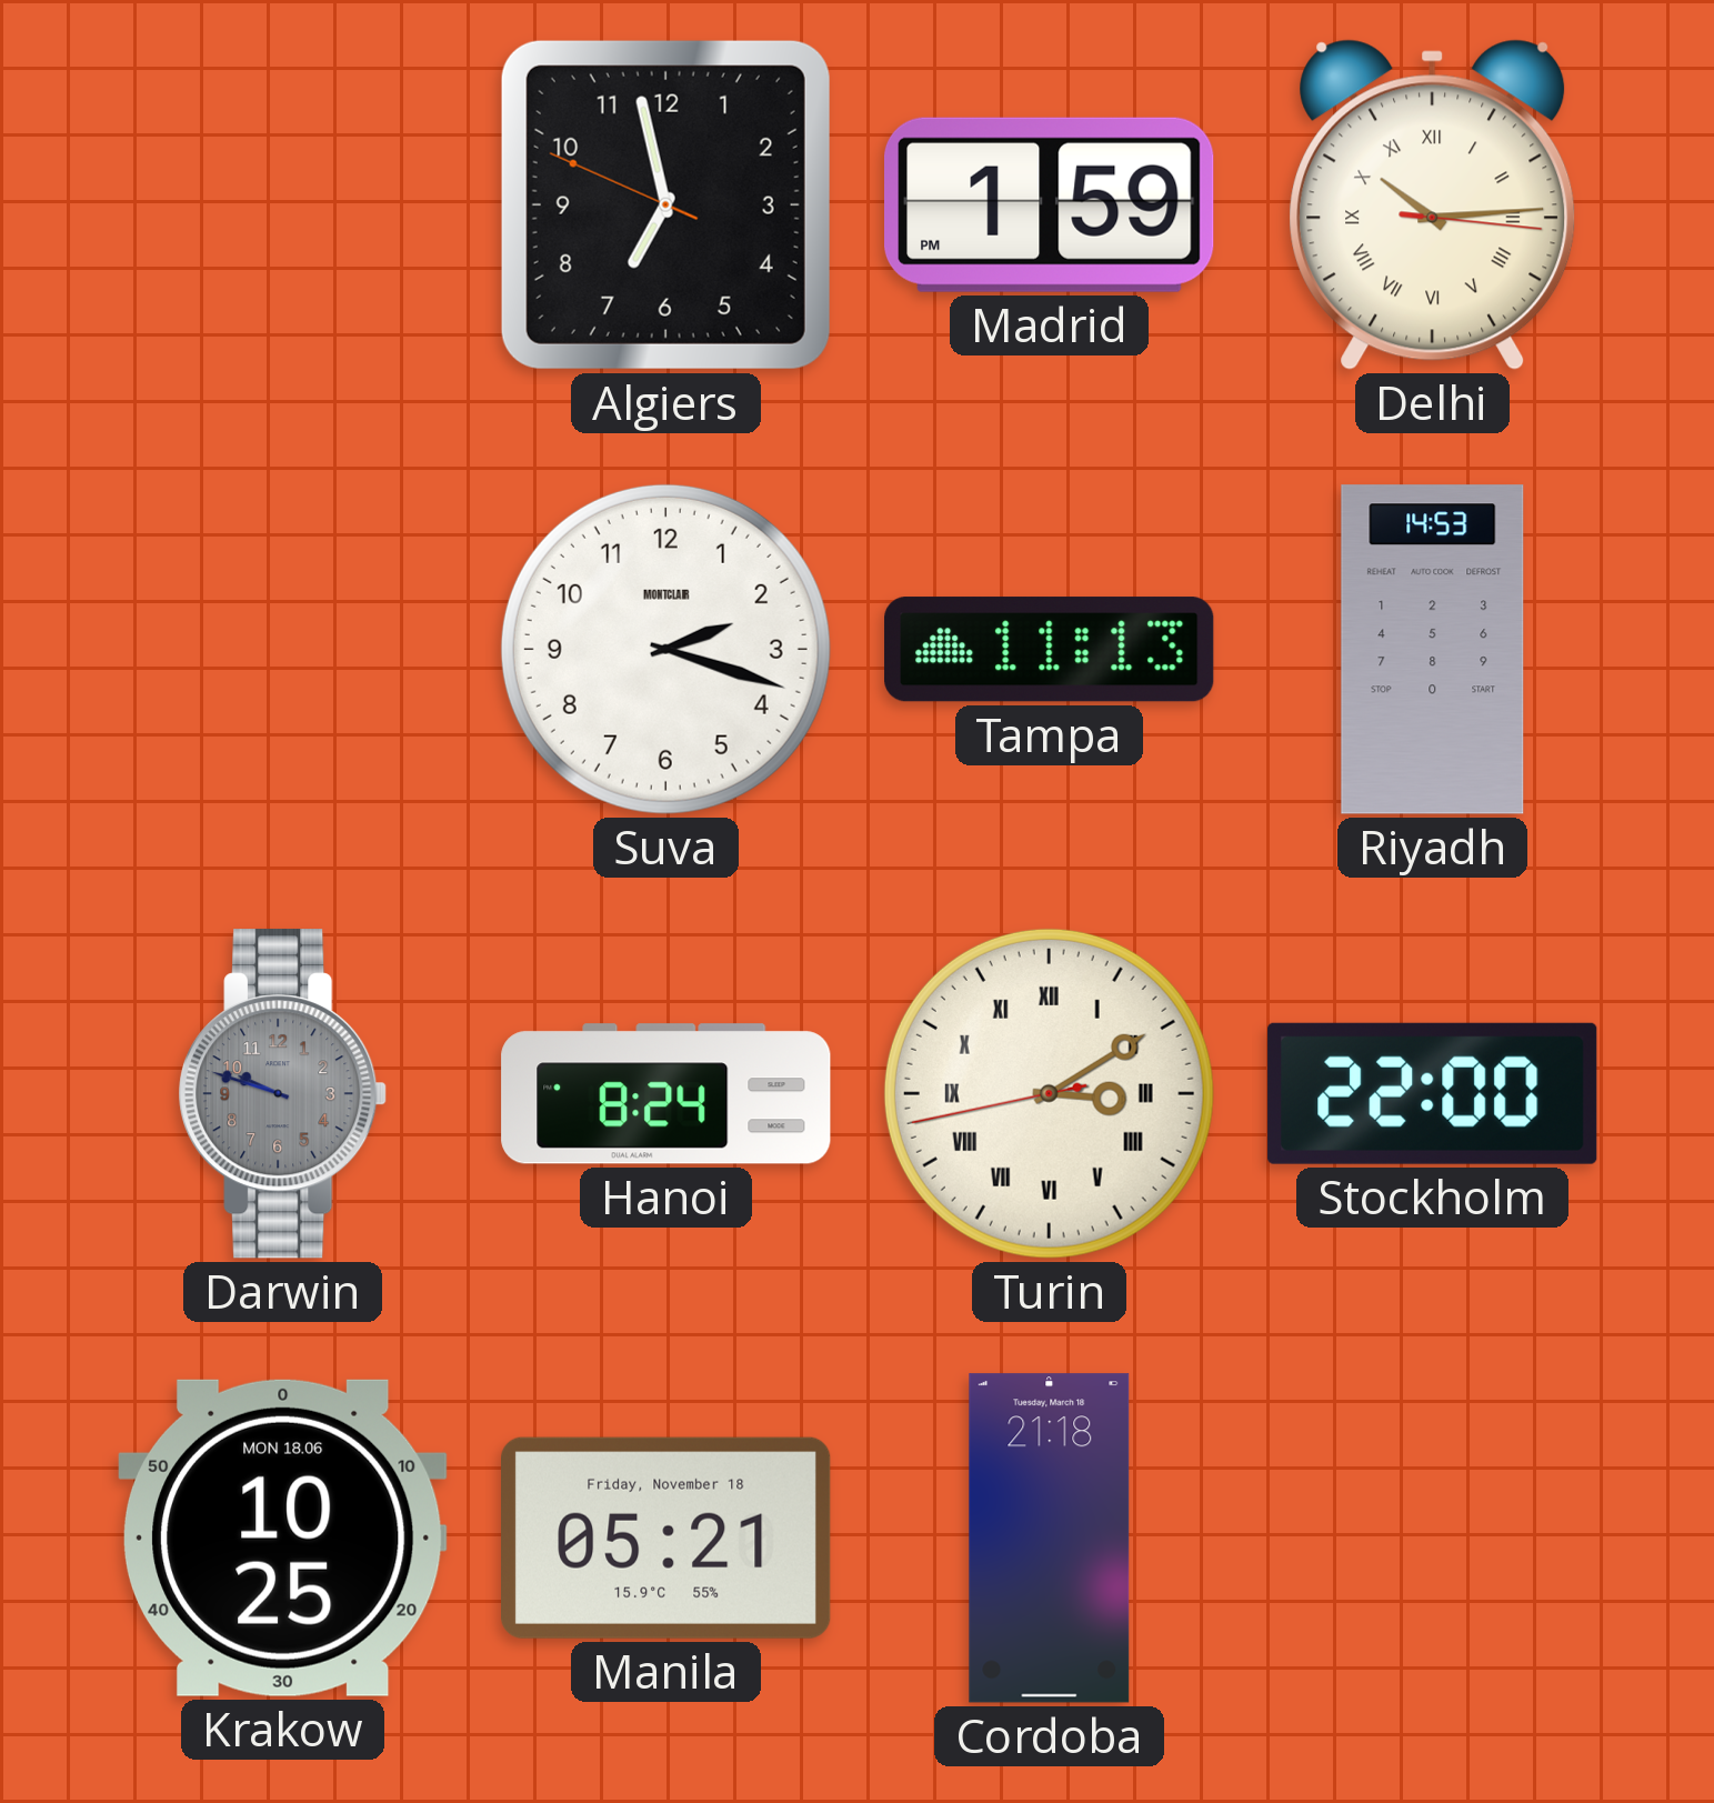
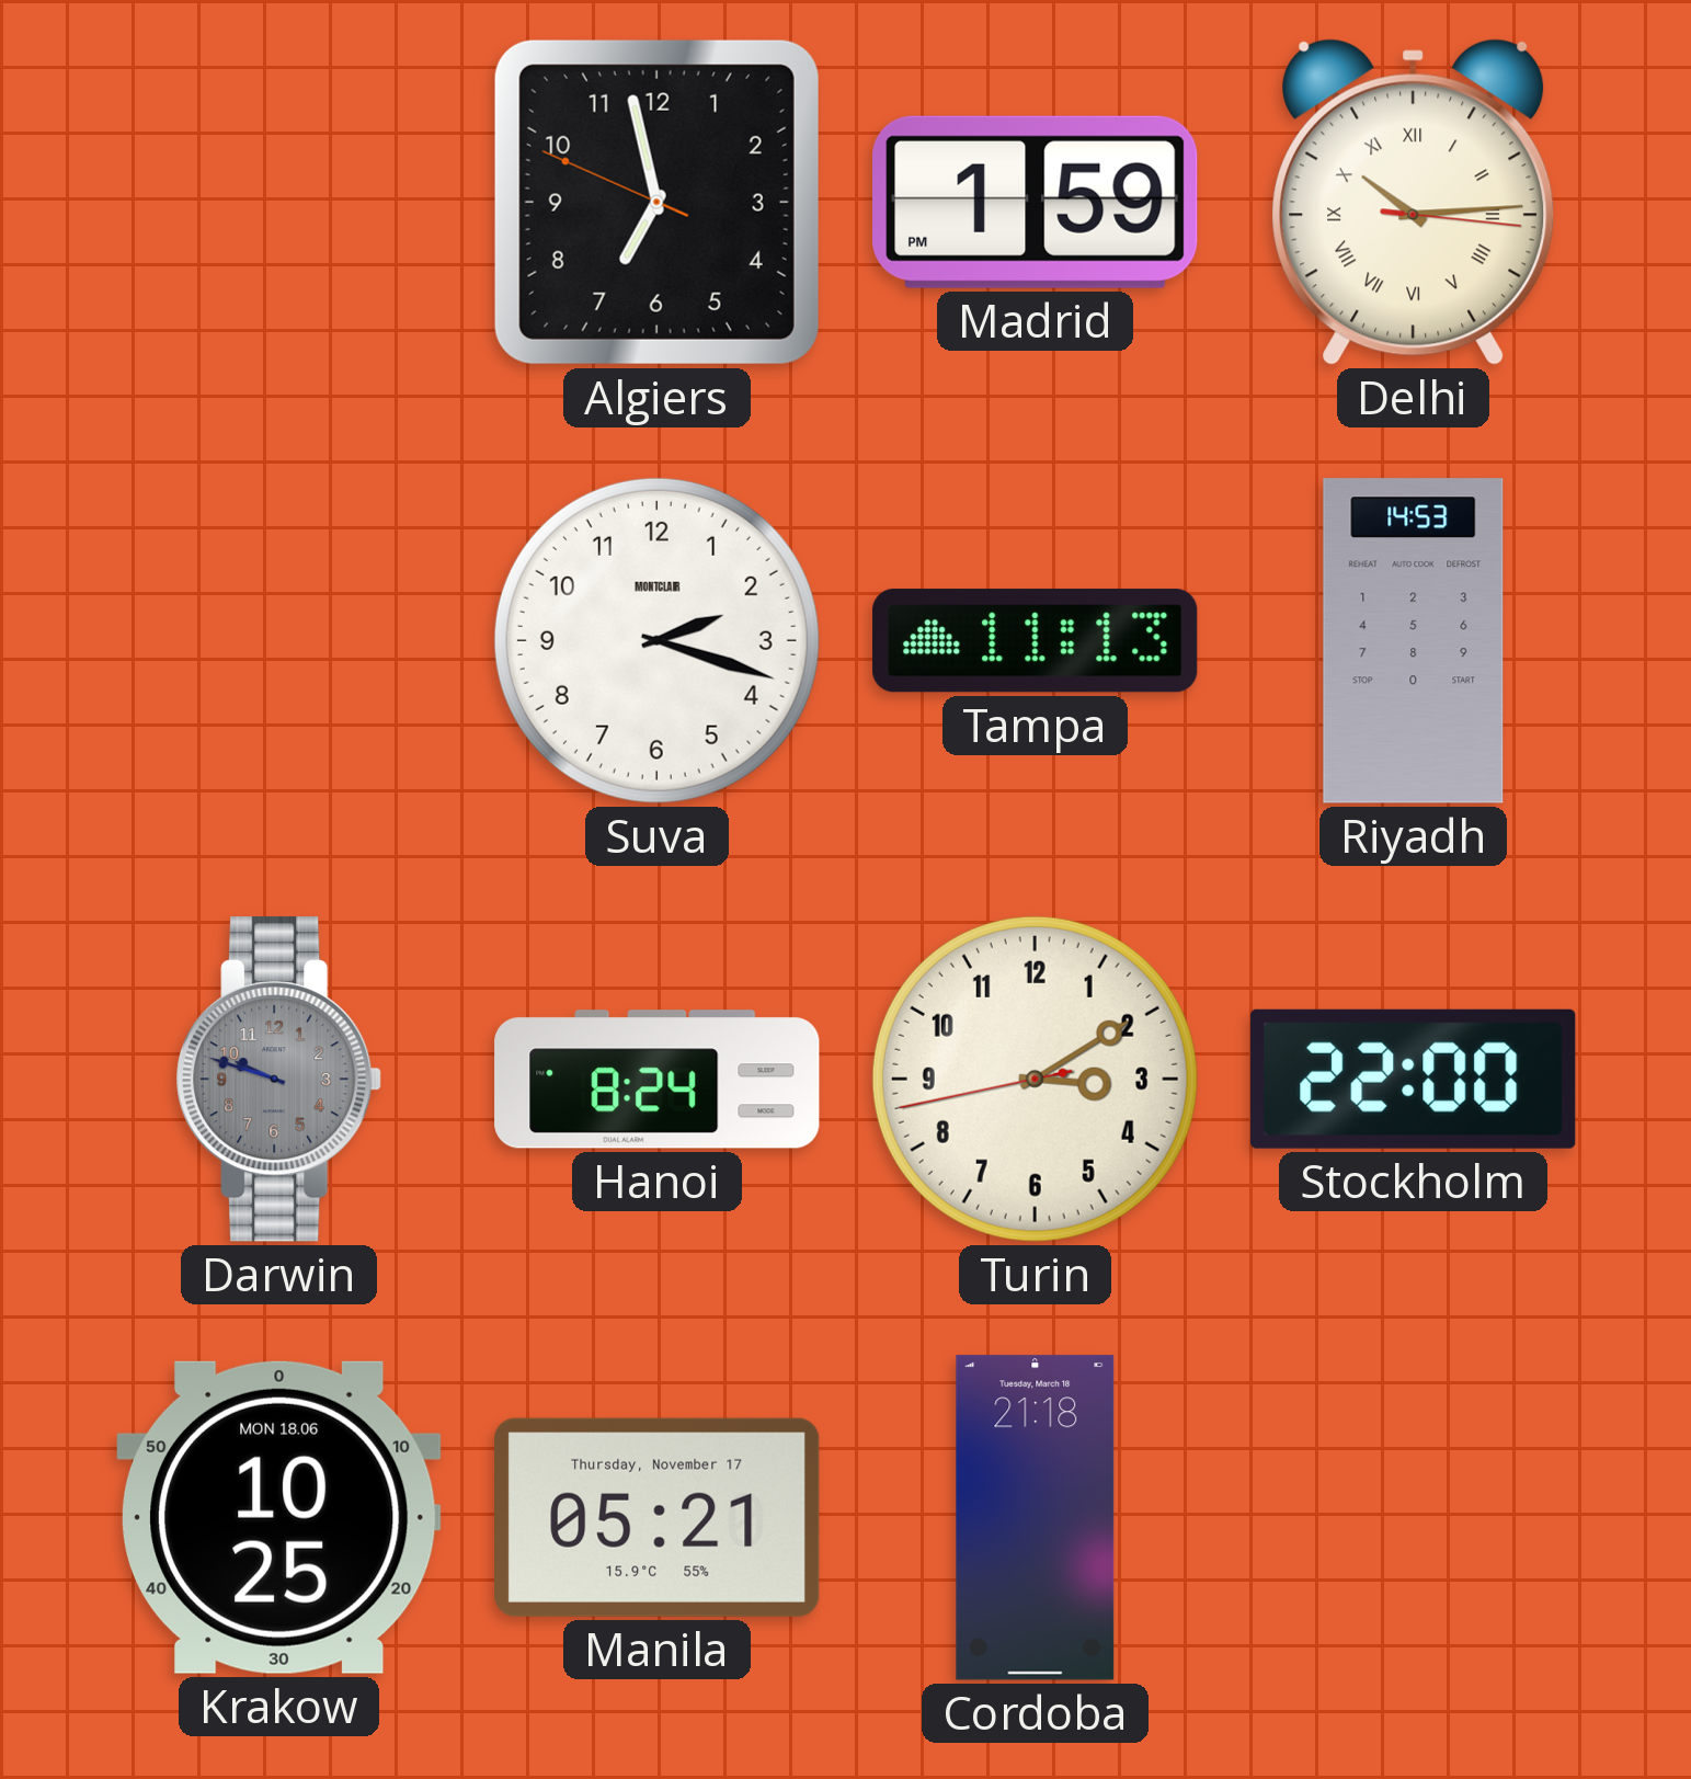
Turin numerals: Roman -> Arabic (1035, 1079)
Manila date: Friday, November 18 -> Thursday, November 17 (658, 1517)
